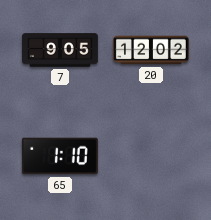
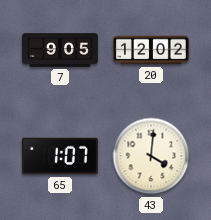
65: 1:10 -> 1:07 (60, 156)
43: none -> 4:01 (151, 156)
